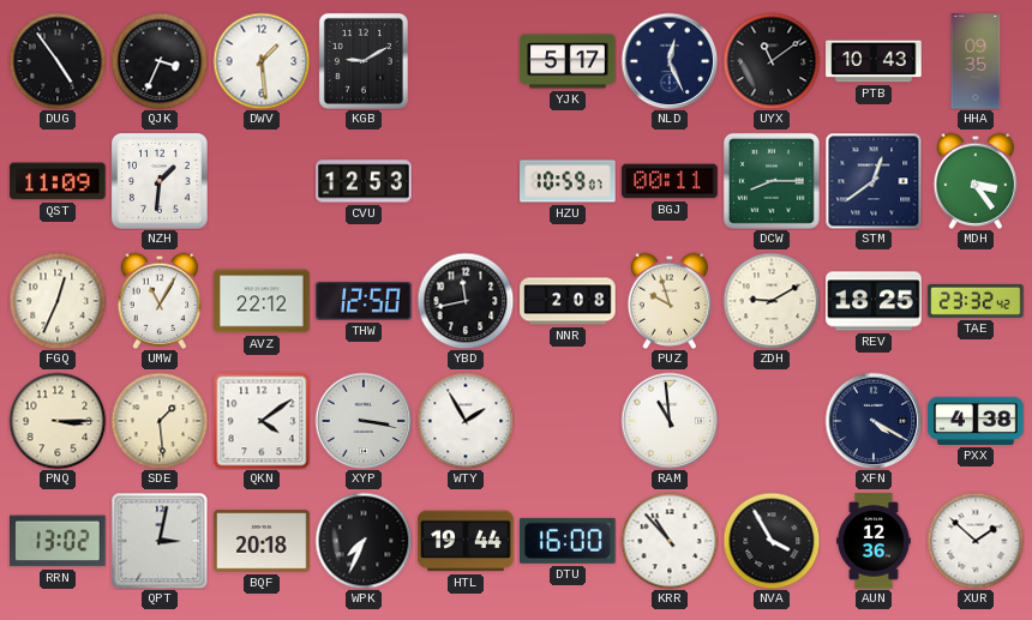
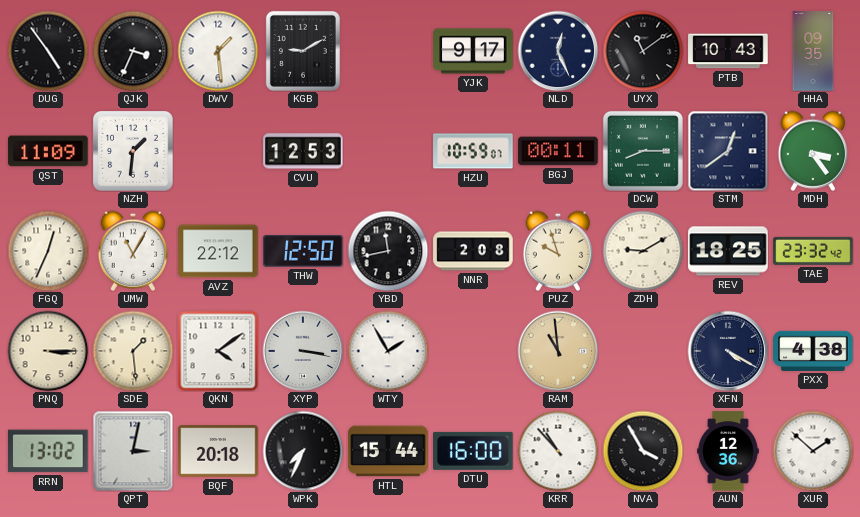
YJK: 5:17 -> 9:17 (473, 51)
RAM dial: white -> champagne (558, 351)
HTL: 19:44 -> 15:44 (388, 451)
